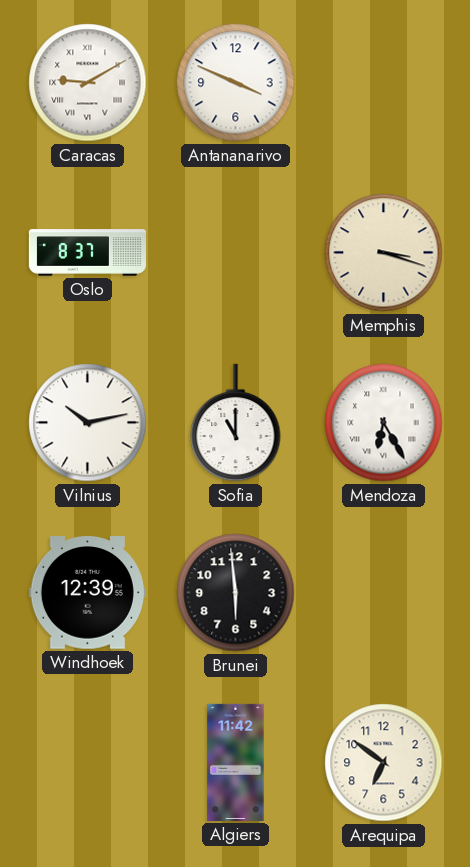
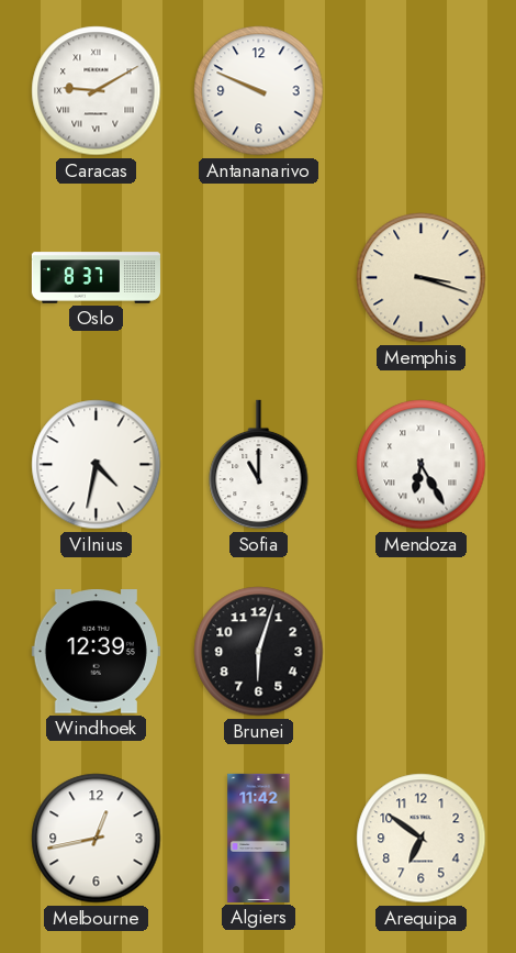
Antananarivo: 3:49 -> 9:49 (259, 91)
Vilnius: 10:13 -> 4:32 (97, 465)
Brunei: 5:59 -> 6:03 (259, 652)
Melbourne: none -> 12:43 (97, 839)
